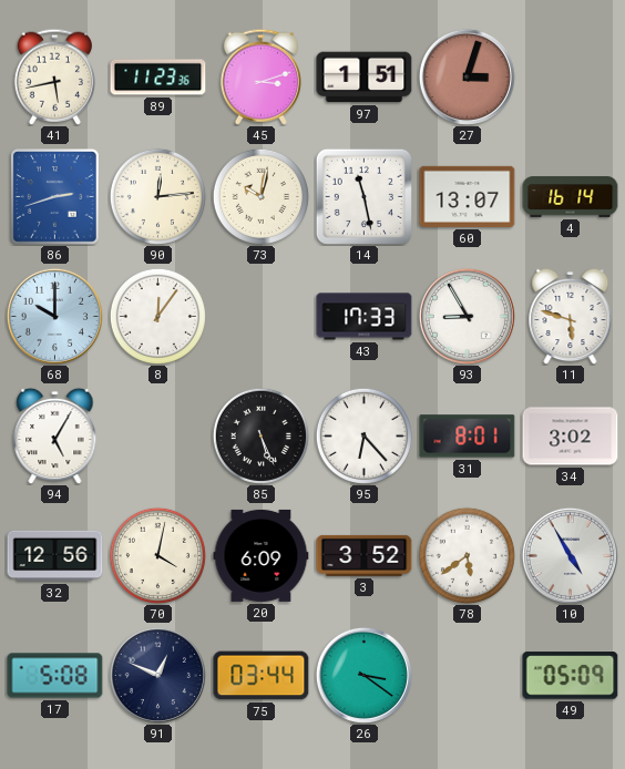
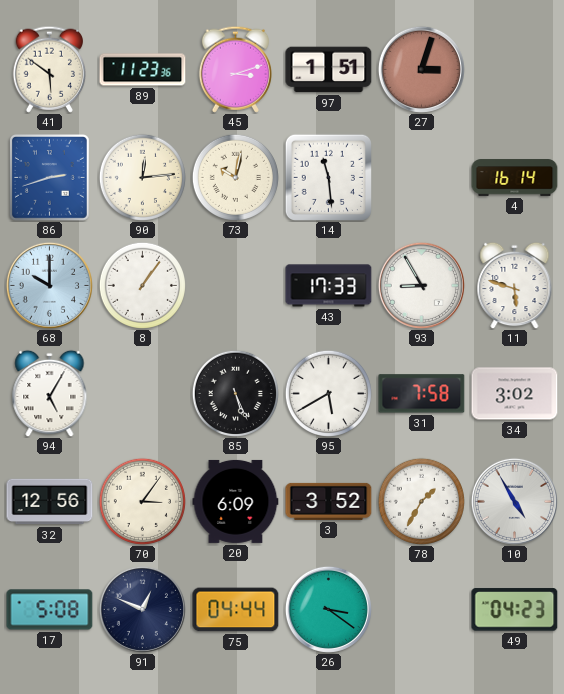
41: 5:43 -> 5:51 (49, 69)
14: 11:28 -> 11:29 (328, 177)
60: 13:07 -> none (468, 196)
8: 12:06 -> 1:06 (142, 285)
95: 6:23 -> 5:40 (328, 393)
31: 8:01 -> 7:58 (422, 394)
70: 4:02 -> 3:06 (142, 501)
78: 5:39 -> 1:35 (421, 501)
75: 03:44 -> 04:44 (236, 610)
49: 05:09 -> 04:23 (515, 610)
